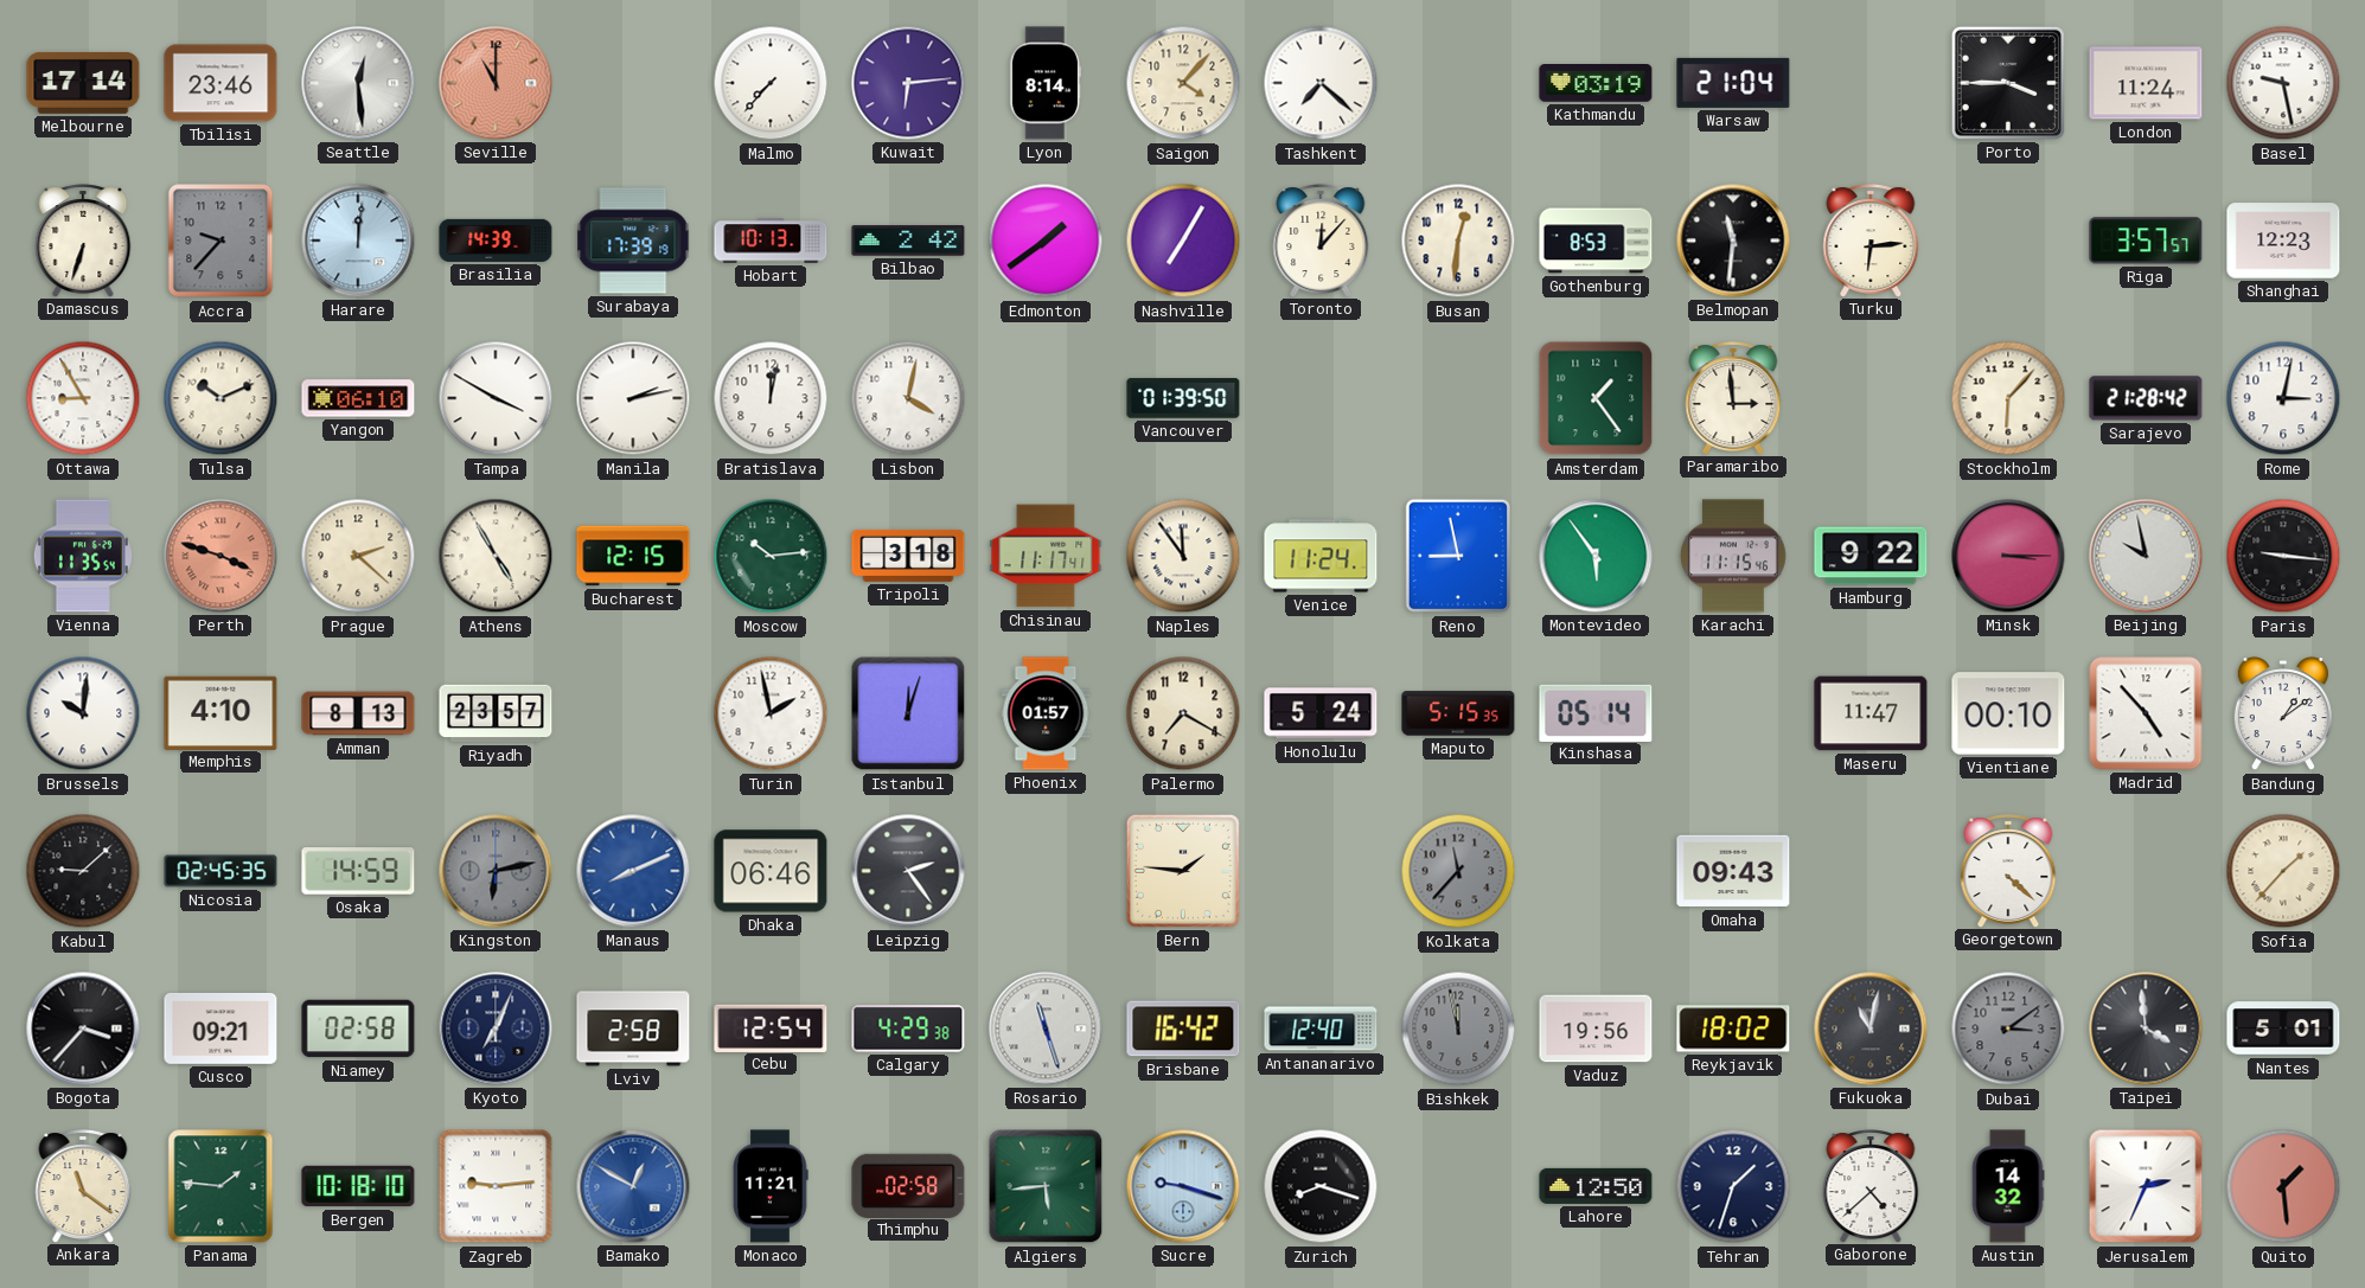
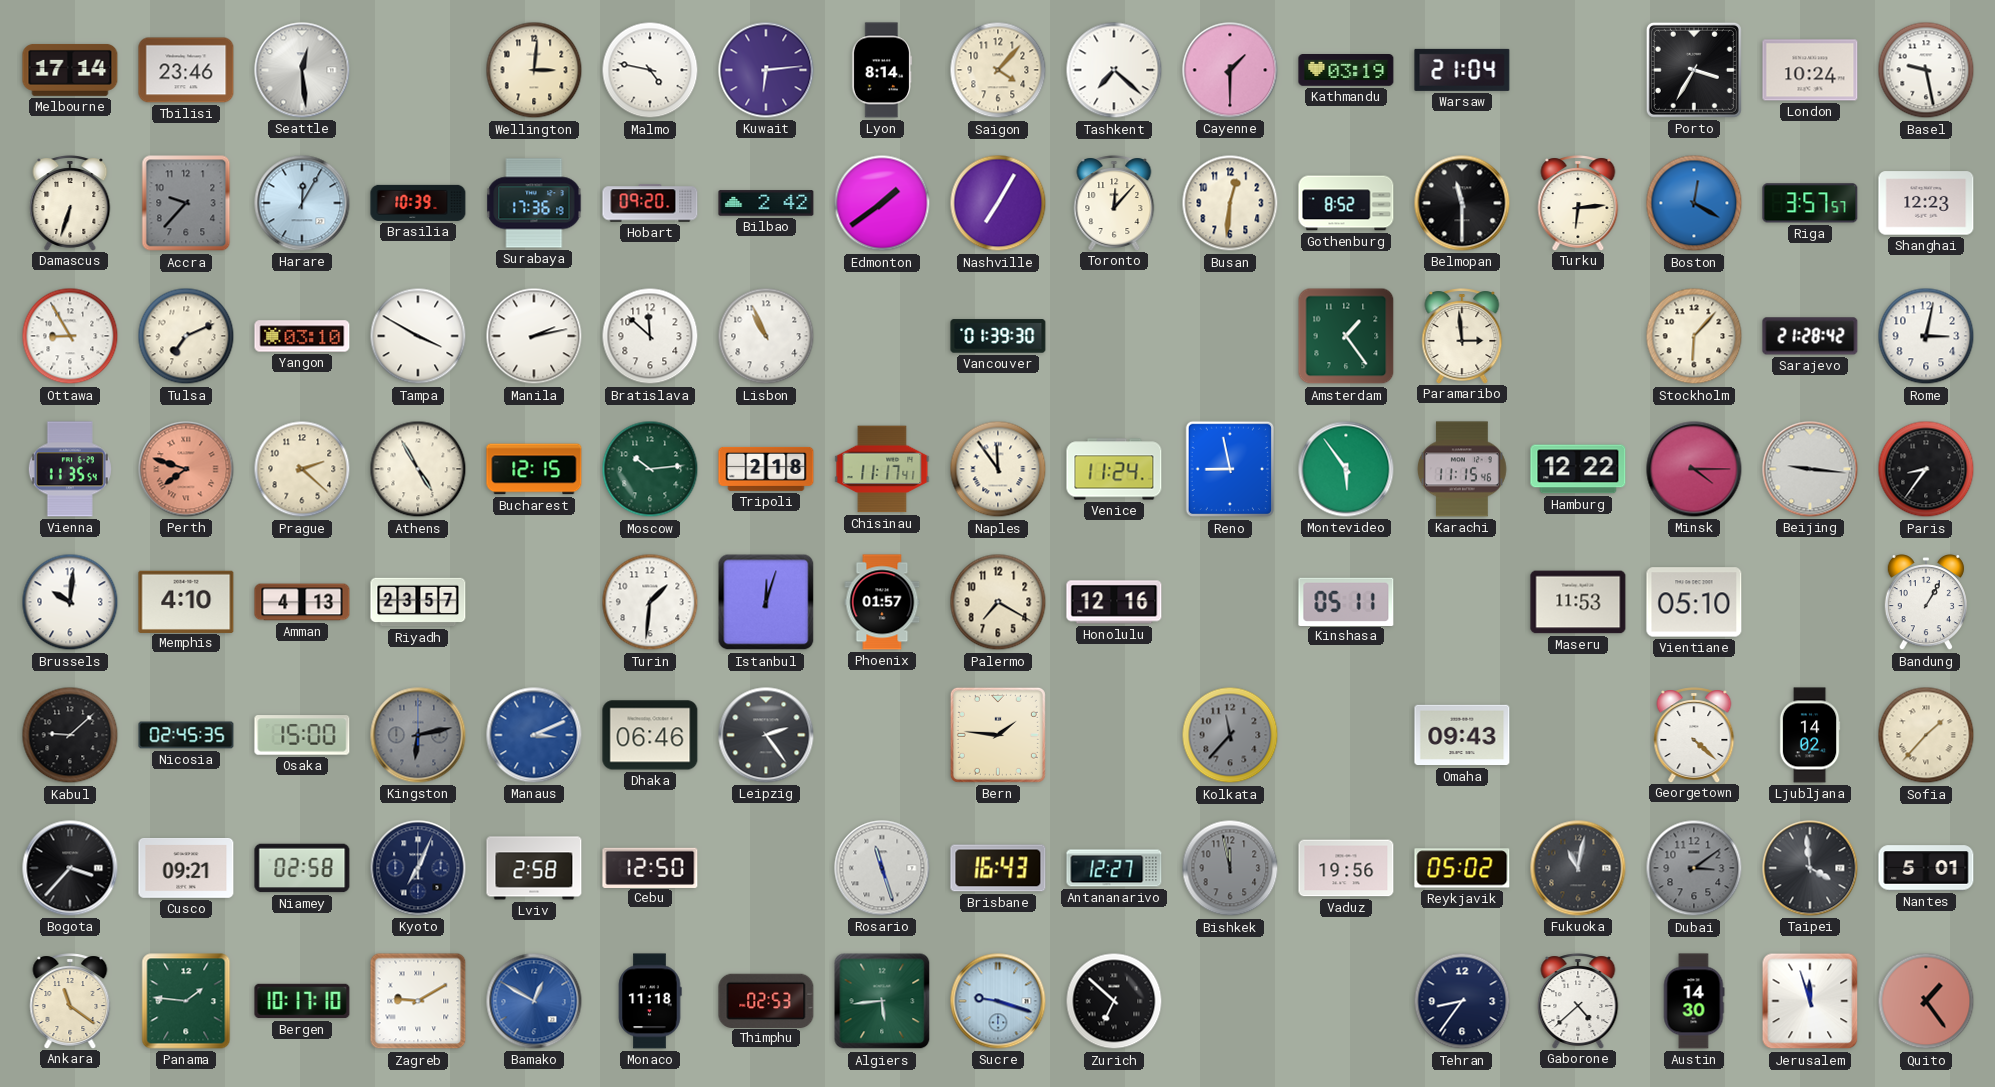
Seville: 11:00 -> none (496, 83)
Wellington: none -> 3:01 (534, 70)
Malmo: 7:37 -> 4:47 (650, 70)
Cayenne: none -> 1:30 (1230, 70)
Porto: 3:45 -> 3:35 (1694, 70)
London: 11:24 -> 10:24 (1810, 70)
Harare: 12:01 -> 12:05 (302, 203)
Brasilia: 14:39 -> 10:39 (418, 203)
Surabaya: 17:39 -> 17:36 (534, 203)
Hobart: 10:13 -> 09:20 (650, 203)
Gothenburg: 8:53 -> 8:52 (1346, 203)
Belmopan: 11:31 -> 11:30 (1462, 203)
Boston: none -> 12:20 (1694, 203)
Tulsa: 10:11 -> 7:11 (186, 336)
Yangon: 06:10 -> 03:10 (302, 336)
Bratislava: 12:02 -> 11:52 (650, 336)
Lisbon: 4:02 -> 10:56 (766, 336)
Vancouver: 01:39:50 -> 01:39:30 (998, 336)
Perth: 3:48 -> 7:48 (186, 469)
Tripoli: 3:18 -> 2:18 (766, 469)
Hamburg: 9:22 -> 12:22 (1578, 469)
Minsk: 3:15 -> 4:15 (1694, 469)
Beijing: 9:58 -> 9:16 (1810, 469)
Paris: 9:16 -> 8:36 (1926, 469)
Amman: 8:13 -> 4:13 (302, 602)
Turin: 1:58 -> 1:31 (650, 602)
Honolulu: 5:24 -> 12:16 (1114, 602)
Maputo: 5:15 -> none (1458, 713)
Kinshasa: 05:14 -> 05:11 (1346, 601)
Maseru: 11:47 -> 11:53 (1578, 602)
Vientiane: 00:10 -> 05:10 (1694, 602)
Madrid: 4:53 -> none (2146, 713)
Bandung: 1:09 -> 1:05 (1925, 603)
Osaka: 14:59 -> 15:00 (302, 735)
Manaus: 8:11 -> 3:11 (534, 735)
Ljubljana: none -> 14:02 (1810, 735)
Cebu: 12:54 -> 12:50 (650, 867)
Calgary: 4:29 -> none (908, 1029)
Brisbane: 16:42 -> 16:43 (998, 868)
Antananarivo: 12:40 -> 12:27 (1114, 868)
Reykjavik: 18:02 -> 05:02 (1462, 868)
Bergen: 10:18 -> 10:17 (302, 1001)
Zagreb: 9:14 -> 9:10 (418, 1001)
Monaco: 11:21 -> 11:18 (650, 1001)
Thimphu: 02:58 -> 02:53 (766, 1000)
Zurich: 8:18 -> 6:52 (1114, 1001)
Lahore: 12:50 -> none (1596, 1186)
Tehran: 1:33 -> 8:36 (1462, 1001)
Austin: 14:32 -> 14:30 (1694, 1001)
Jerusalem: 2:34 -> 11:57 (1810, 1001)
Quito: 1:29 -> 1:24 (1926, 1001)
